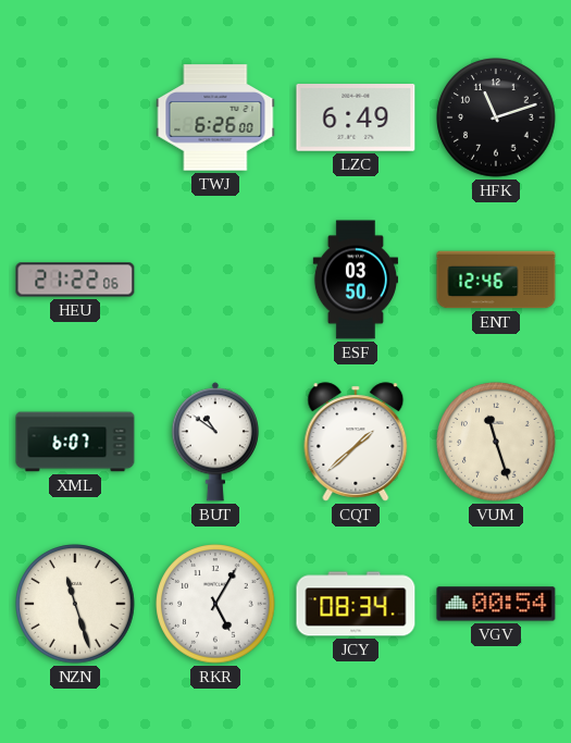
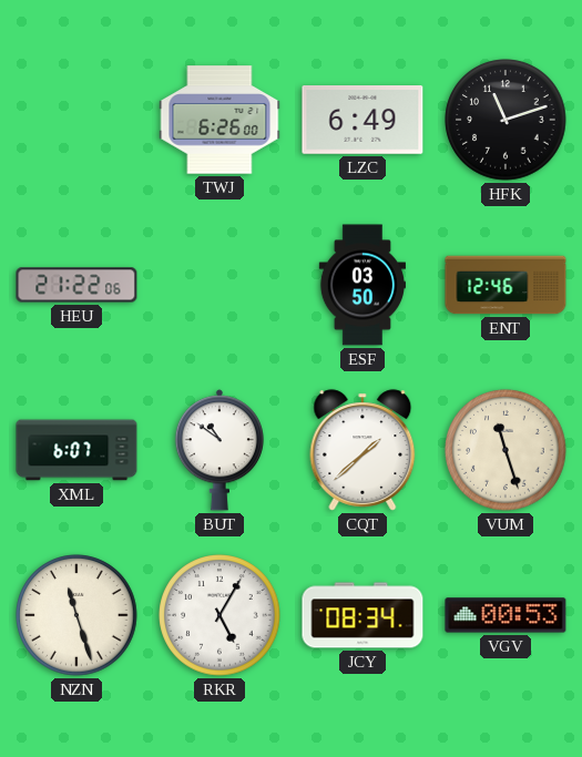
VGV: 00:54 -> 00:53 (506, 615)
